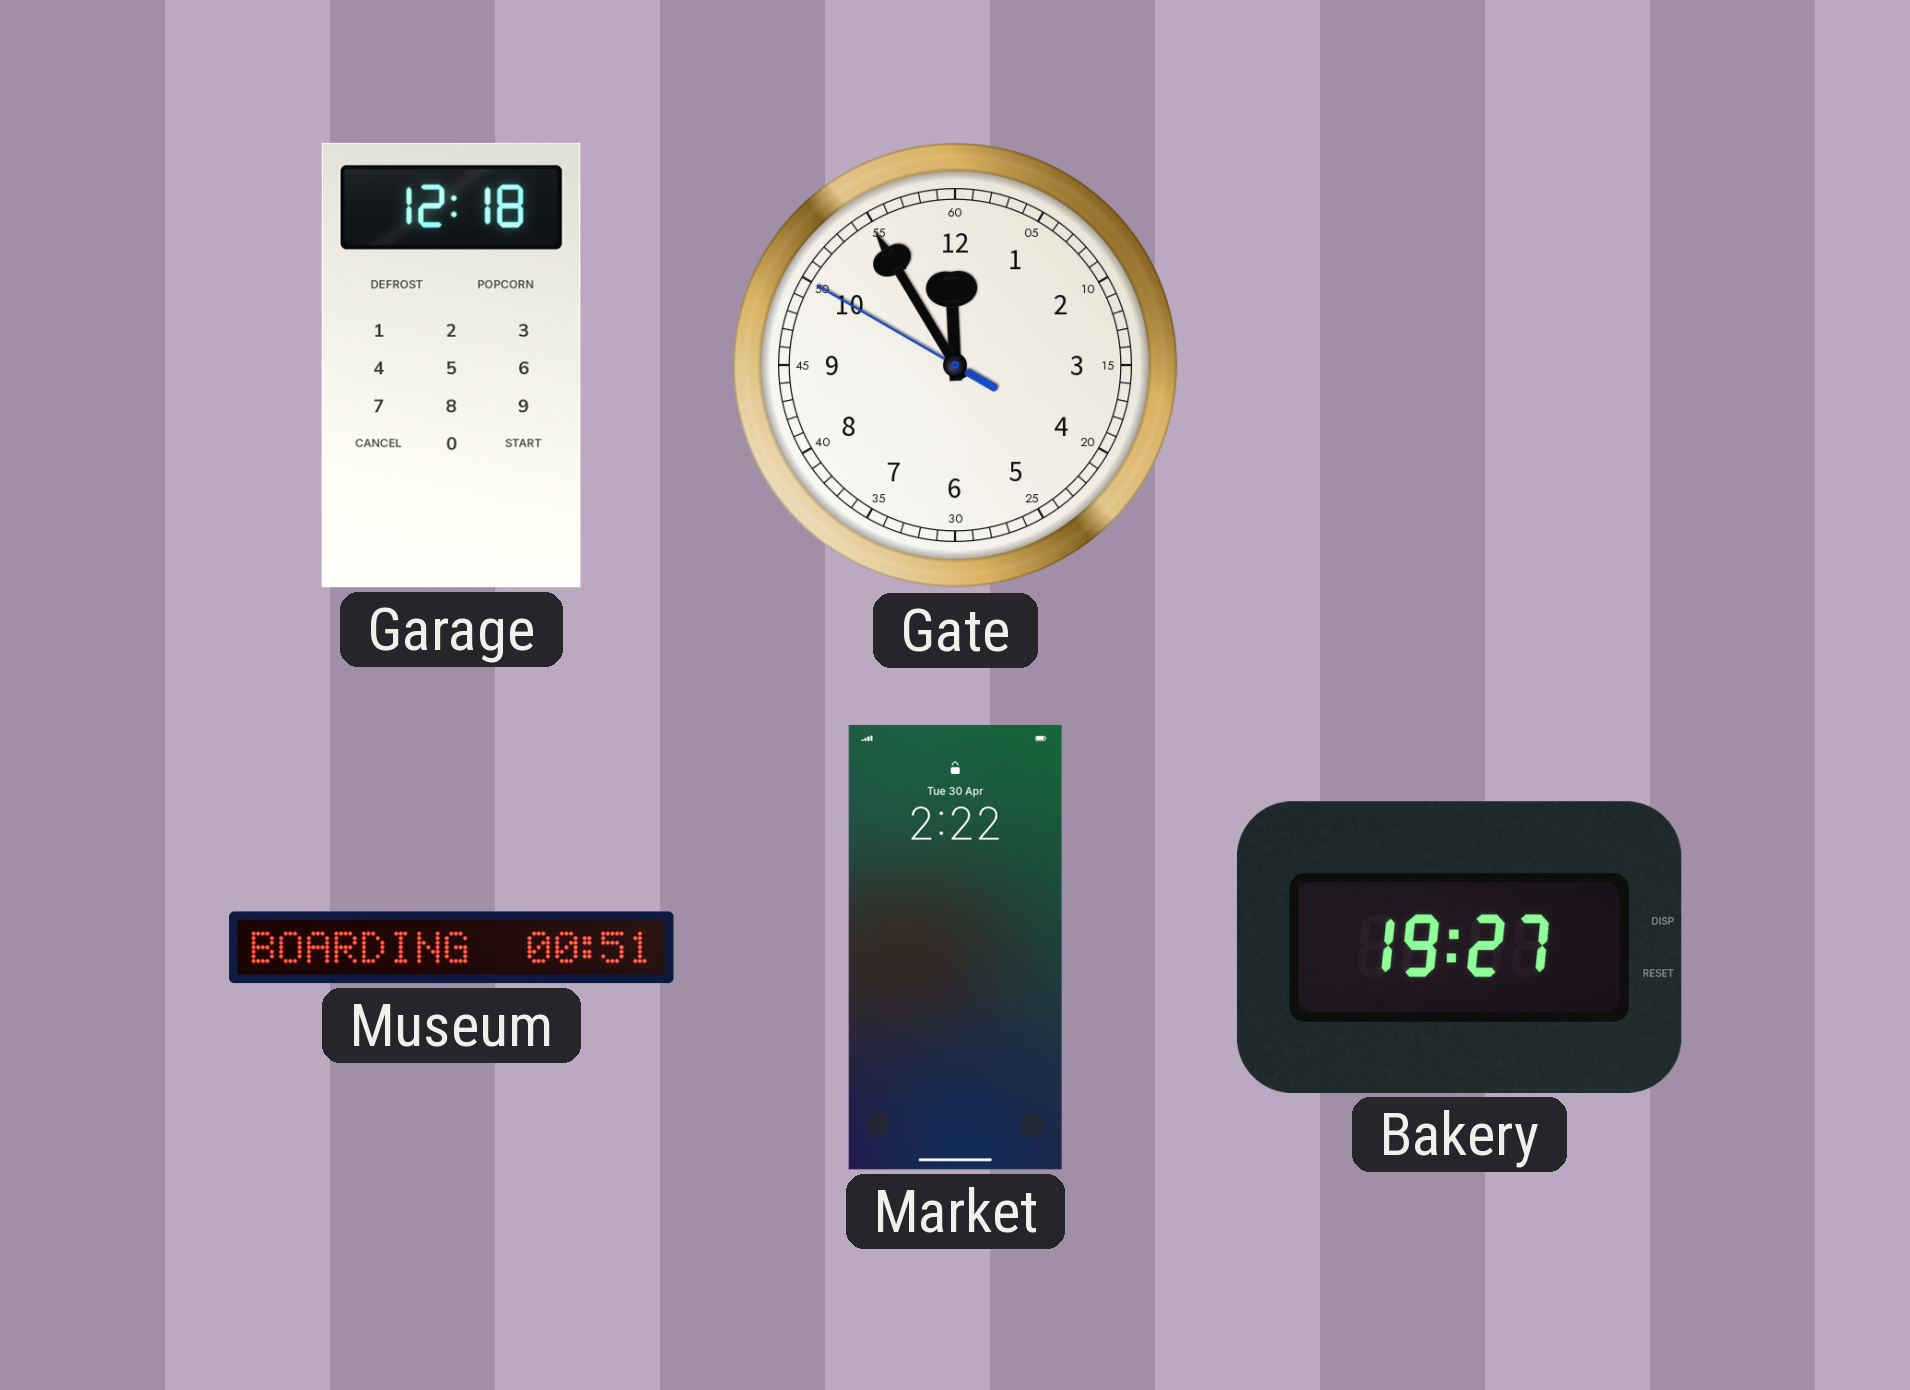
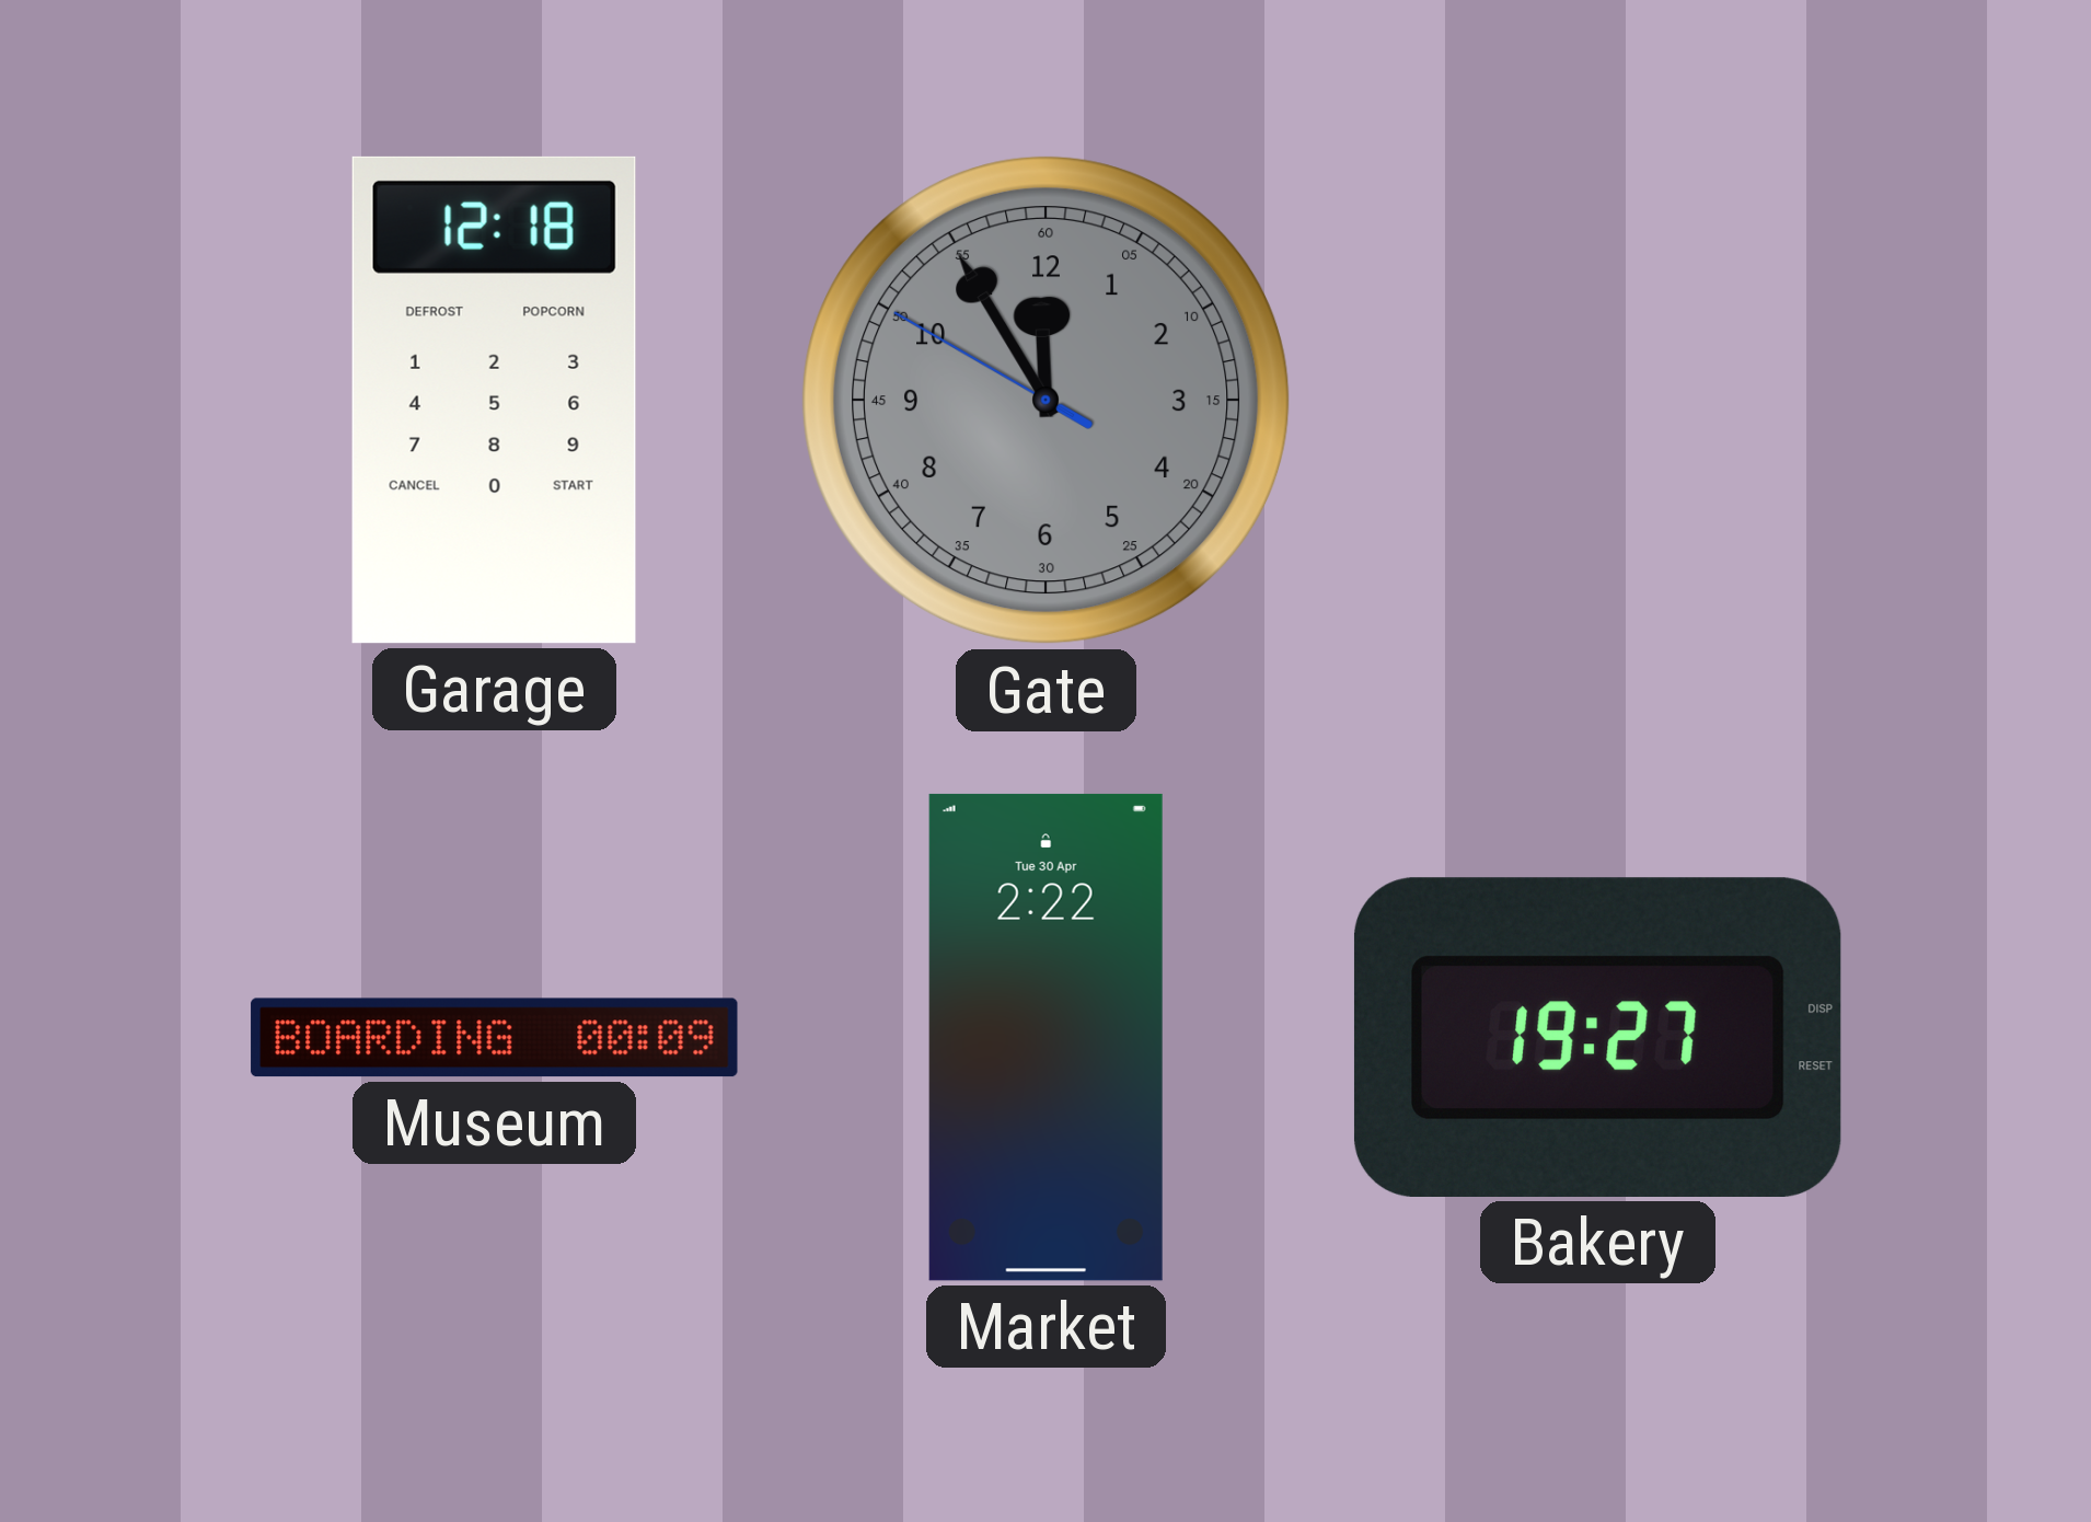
Gate dial: white -> grey (1047, 401)
Museum: 00:51 -> 00:09 (495, 1038)
